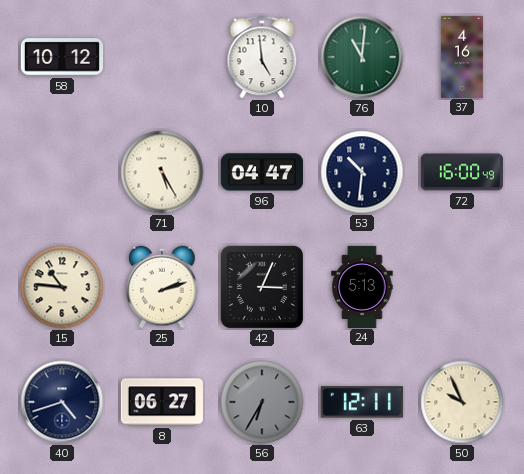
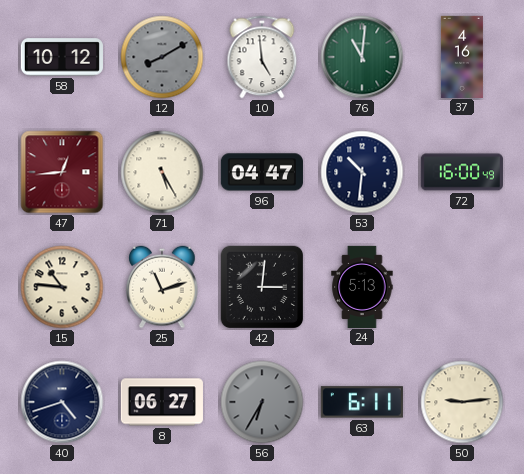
12: none -> 8:10 (162, 57)
47: none -> 12:44 (62, 172)
25: 2:12 -> 11:12 (162, 287)
42: 3:04 -> 3:01 (262, 287)
63: 12:11 -> 6:11 (362, 402)
50: 9:56 -> 9:14 (462, 402)
